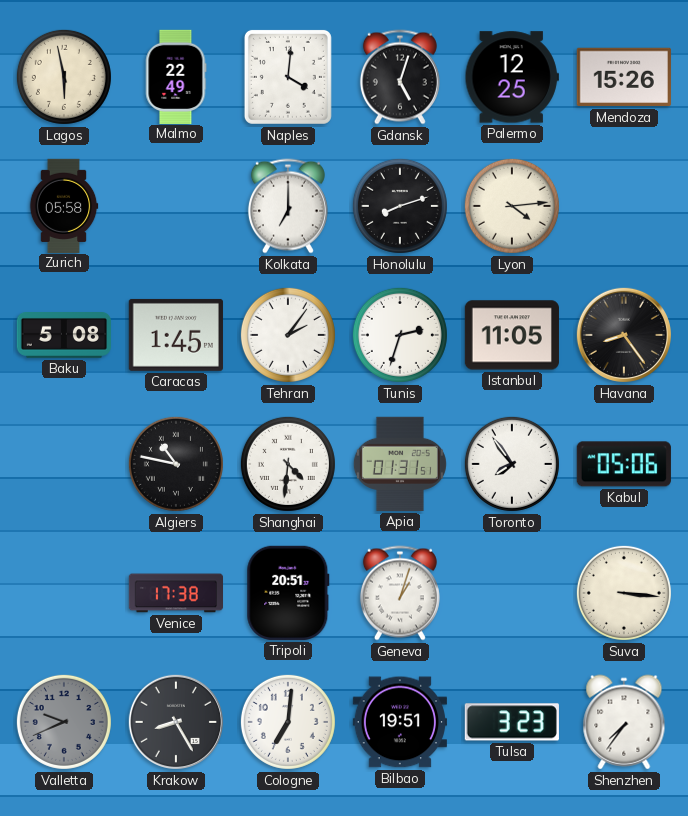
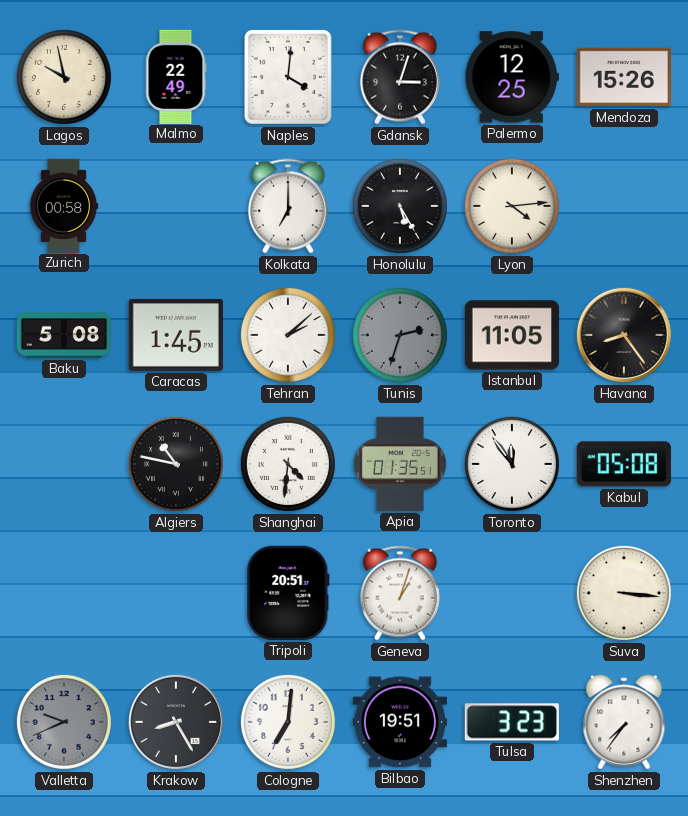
Lagos: 5:58 -> 9:58 (64, 77)
Gdansk: 5:03 -> 3:03 (400, 77)
Zurich: 05:58 -> 00:58 (64, 205)
Honolulu: 8:12 -> 5:25 (400, 206)
Tehran: 2:06 -> 2:08 (288, 335)
Tunis dial: white -> grey (400, 335)
Apia: 01:31 -> 01:35 (400, 464)
Toronto: 7:54 -> 11:54 (512, 464)
Kabul: 05:06 -> 05:08 (624, 464)
Venice: 17:38 -> none (175, 593)
